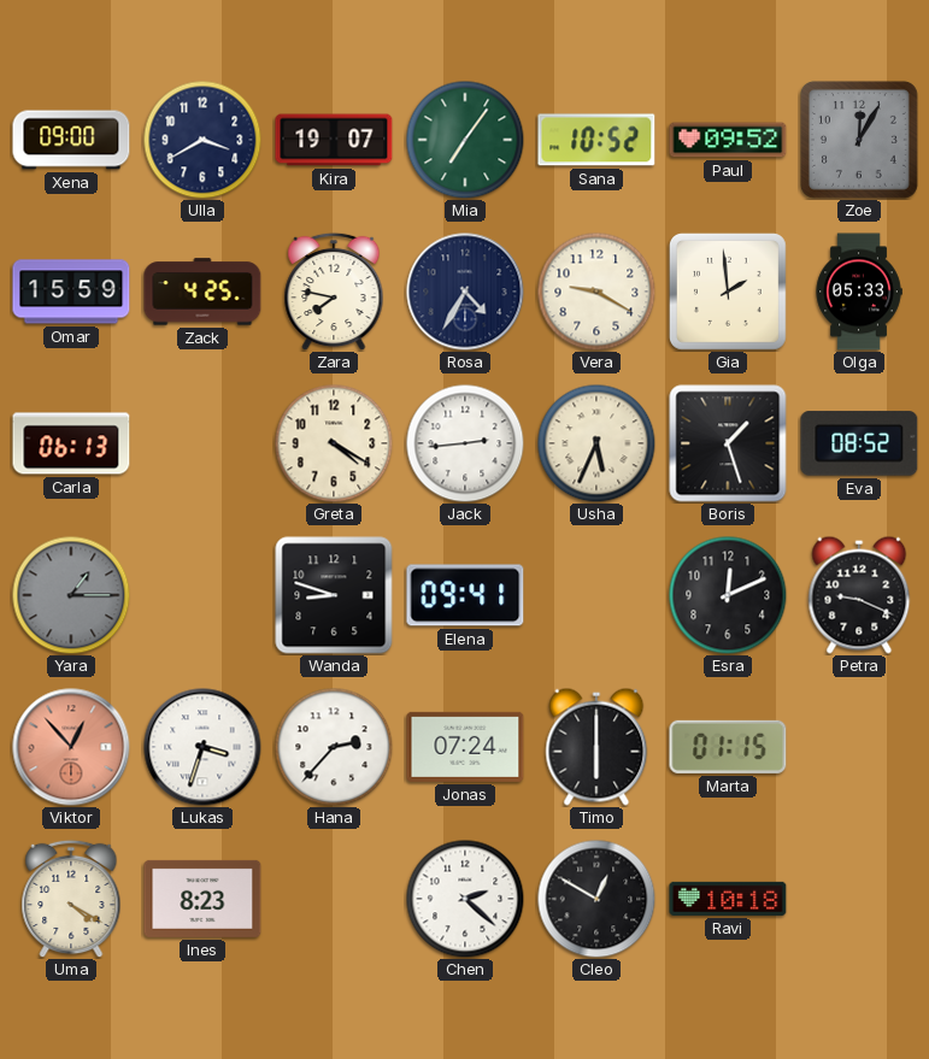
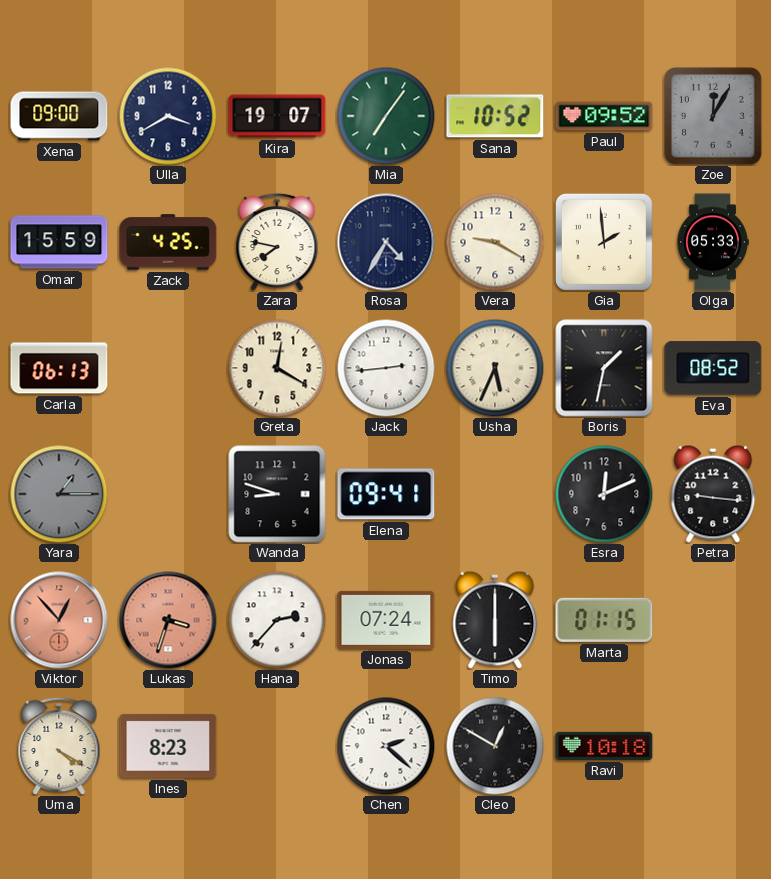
Greta: 4:20 -> 12:20 (277, 368)
Boris: 1:27 -> 1:32 (604, 368)
Petra: 9:19 -> 9:16 (713, 494)
Lukas dial: white -> salmon (168, 620)
